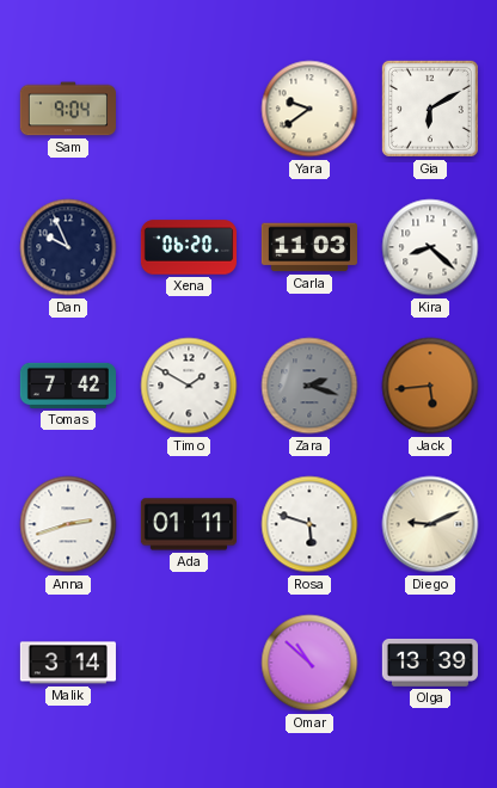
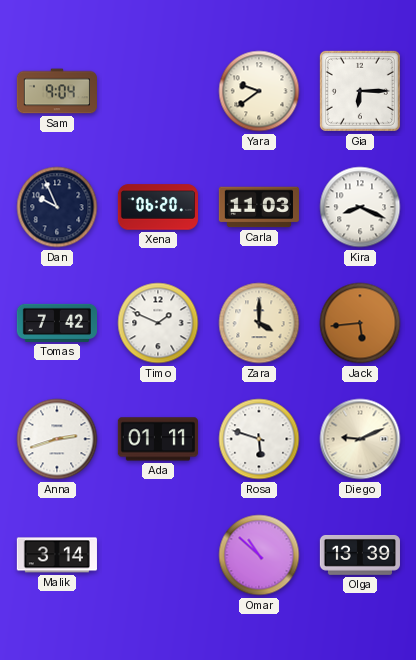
Gia: 6:10 -> 6:15 (360, 91)
Kira: 8:22 -> 8:19 (360, 207)
Timo: 1:50 -> 1:49 (158, 323)
Zara: 2:18 -> 4:00 (259, 323)
Zara dial: grey -> cream (259, 323)
